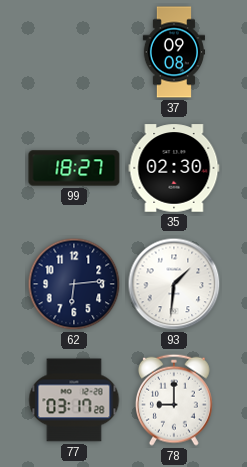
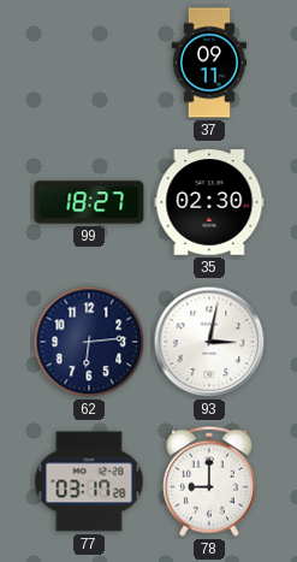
37: 09:08 -> 09:11 (208, 63)
93: 1:31 -> 3:02 (209, 342)
